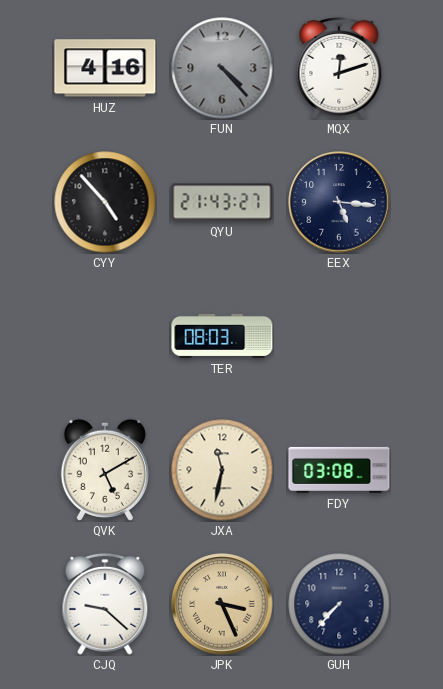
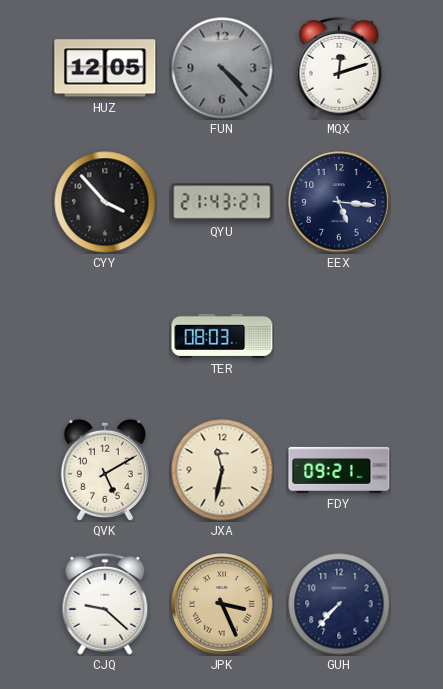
HUZ: 4:16 -> 12:05 (105, 68)
CYY: 4:53 -> 3:53 (105, 202)
FDY: 03:08 -> 09:21 (339, 470)
